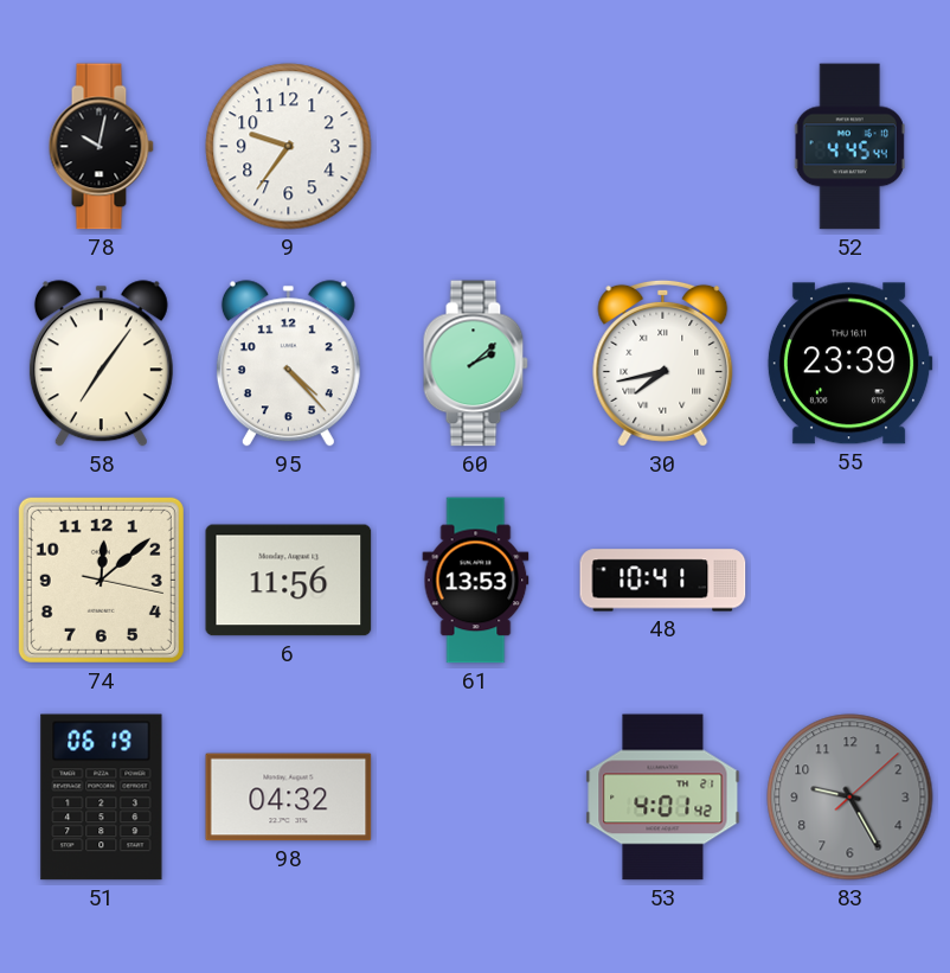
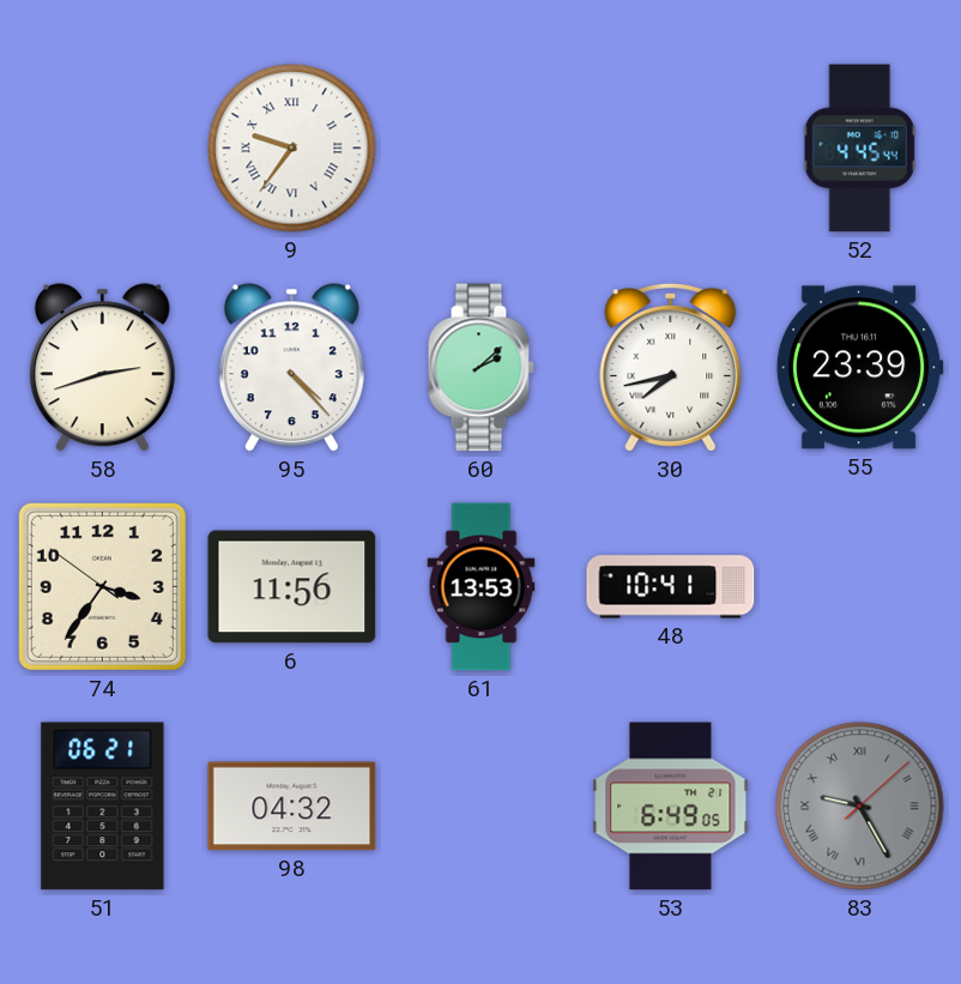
78: 10:02 -> none (101, 147)
9 numerals: Arabic -> Roman (292, 149)
58: 7:06 -> 2:42 (102, 368)
74: 12:08 -> 3:35 (102, 586)
51: 06:19 -> 06:21 (103, 807)
53: 4:01 -> 6:49 (671, 807)
83 numerals: Arabic -> Roman (860, 807)
